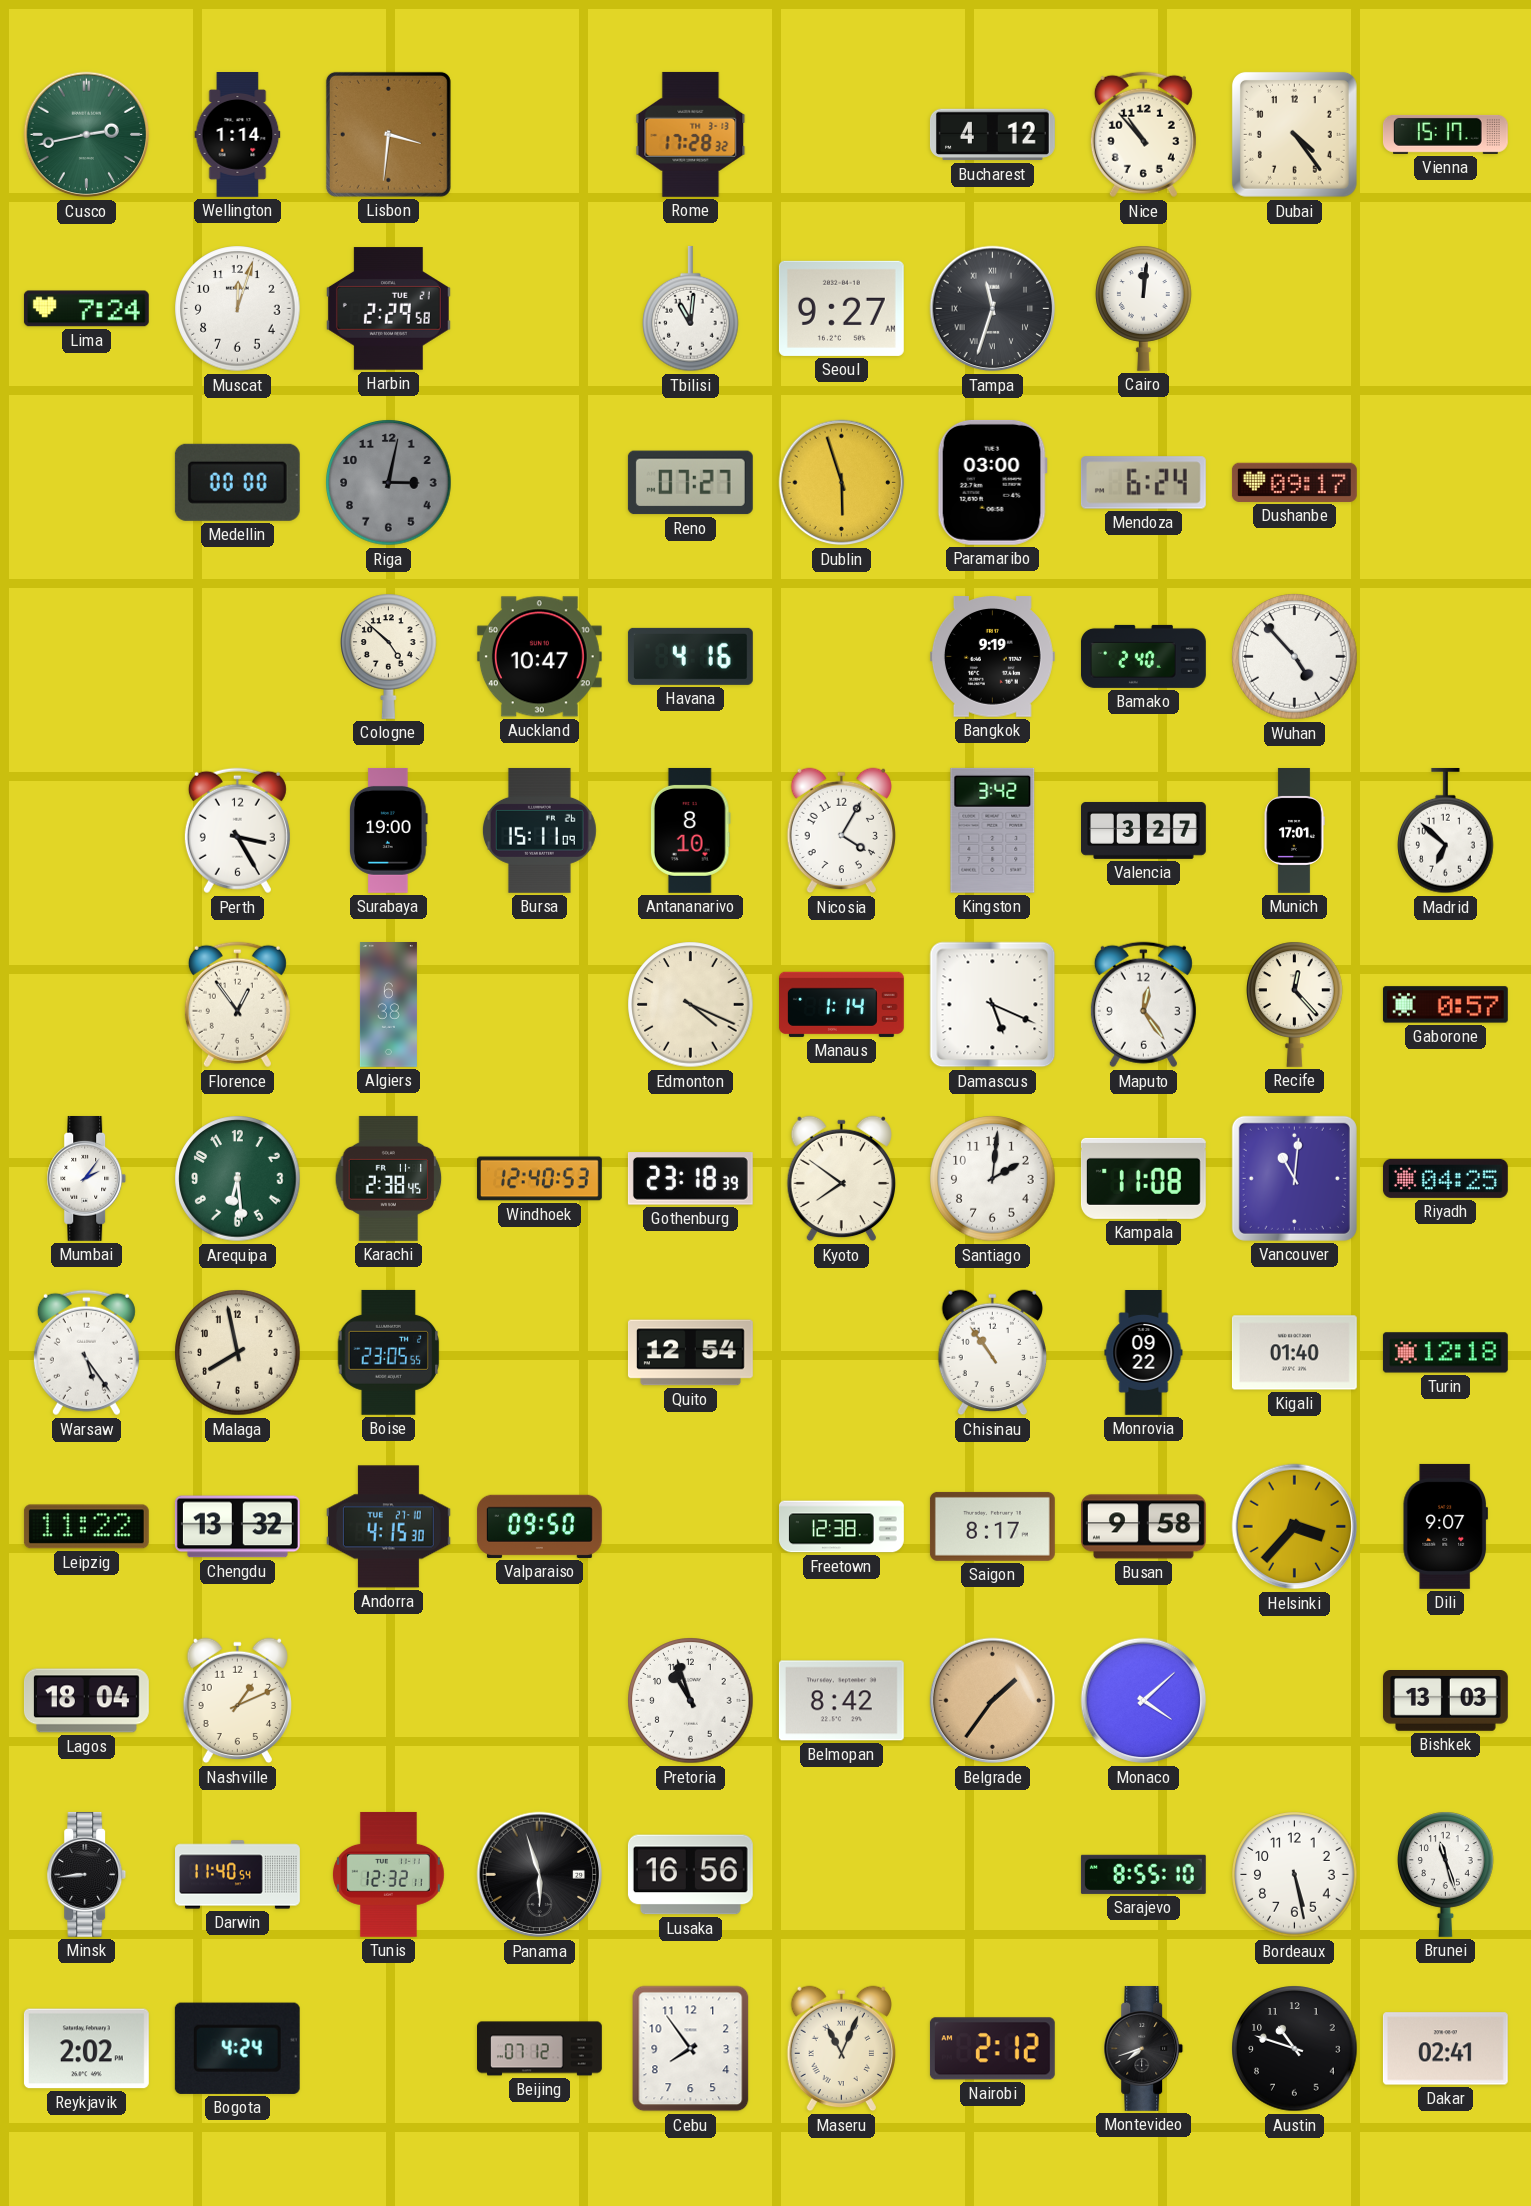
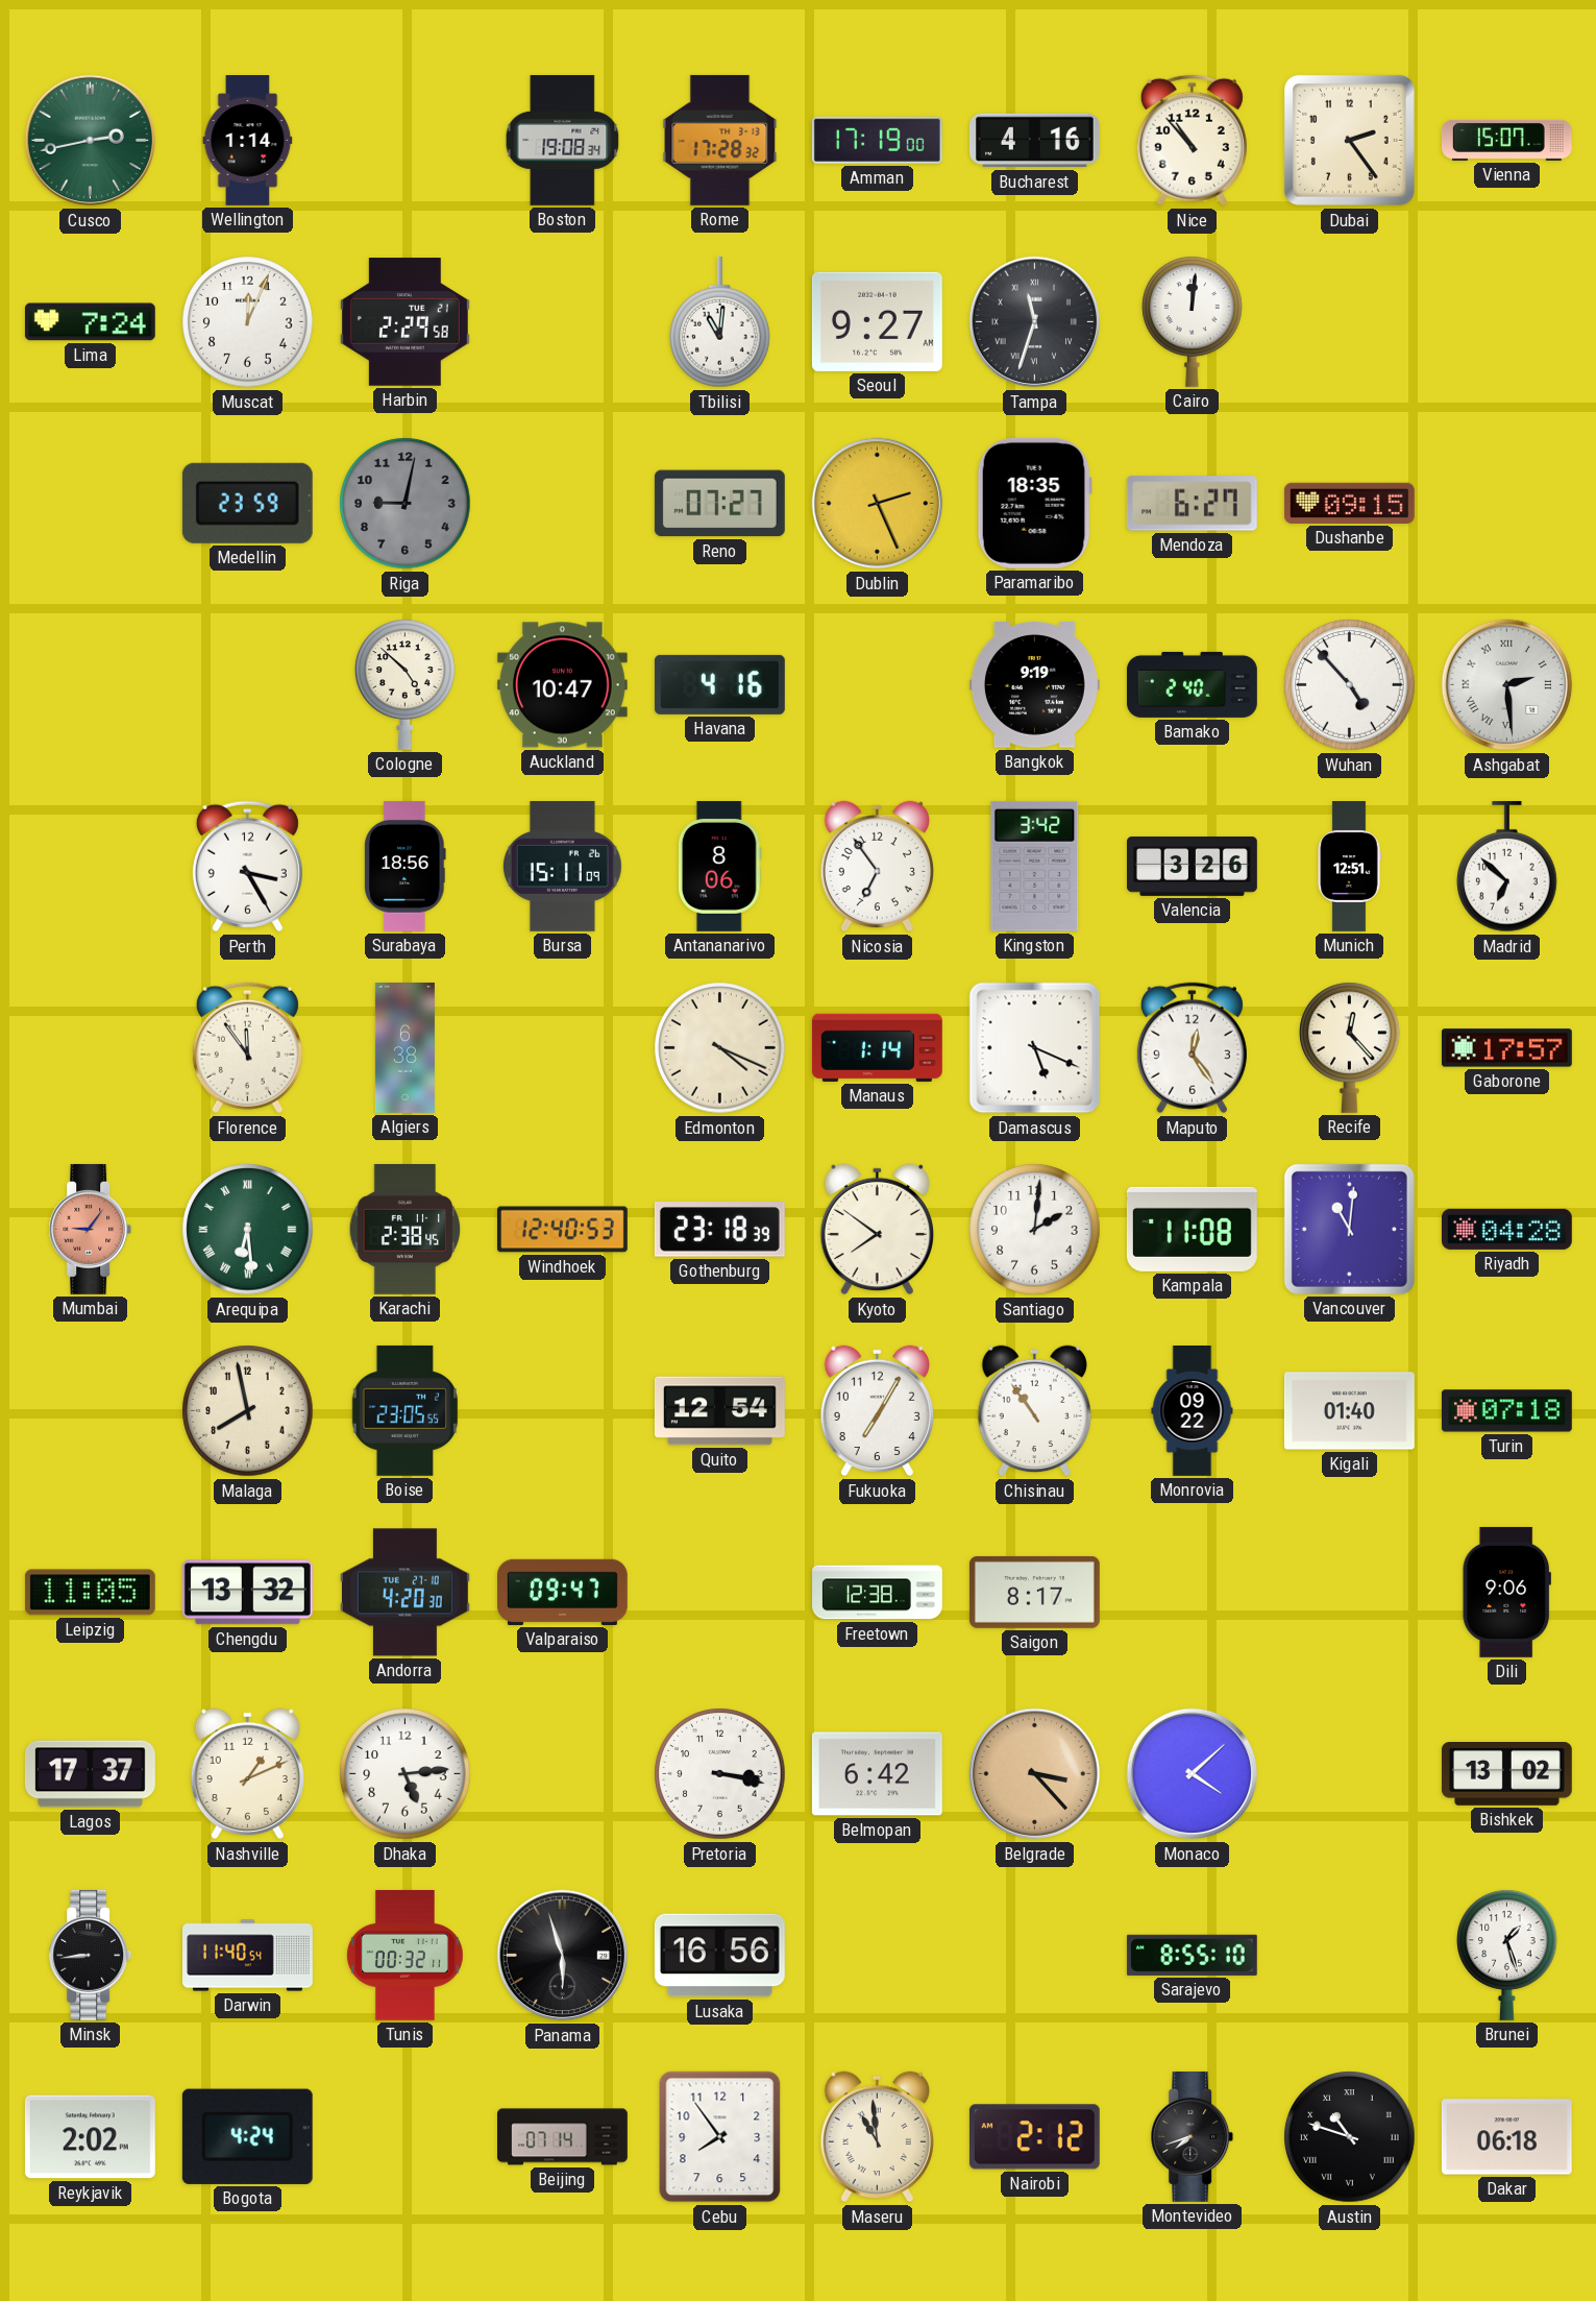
Lisbon: 3:31 -> none (388, 134)
Boston: none -> 19:08 (563, 140)
Amman: none -> 17:19 (877, 140)
Bucharest: 4:12 -> 4:16 (1034, 141)
Dubai: 4:24 -> 2:24 (1349, 140)
Vienna: 15:17 -> 15:07 (1506, 140)
Muscat: 12:03 -> 12:04 (248, 322)
Medellin: 00:00 -> 23:59 (247, 503)
Riga: 3:02 -> 9:02 (406, 504)
Dublin: 5:57 -> 2:26 (878, 504)
Paramaribo: 03:00 -> 18:35 (1034, 503)
Mendoza: 6:24 -> 6:27 (1192, 504)
Dushanbe: 09:17 -> 09:15 (1349, 503)
Ashgabat: none -> 2:29 (1507, 685)
Surabaya: 19:00 -> 18:56 (406, 866)
Antananarivo: 8:10 -> 8:06 (719, 866)
Nicosia: 4:05 -> 6:54 (877, 867)
Valencia: 3:27 -> 3:26 (1193, 866)
Munich: 17:01 -> 12:51 (1349, 867)
Florence: 12:54 -> 11:54 (247, 1048)
Gaborone: 0:57 -> 17:57 (1506, 1048)
Mumbai: 2:06 -> 9:06 (91, 1229)
Mumbai dial: white -> salmon (91, 1229)
Arequipa numerals: Arabic -> Roman (248, 1230)
Riyadh: 04:25 -> 04:28 (1506, 1229)
Warsaw: 5:24 -> none (86, 1353)
Fukuoka: none -> 7:05 (877, 1411)
Turin: 12:18 -> 07:18 (1506, 1411)
Leipzig: 11:22 -> 11:05 (90, 1593)
Andorra: 4:15 -> 4:20 (404, 1593)
Valparaiso: 09:50 -> 09:47 (562, 1592)
Busan: 9:58 -> none (1143, 1527)
Helsinki: 3:37 -> none (1295, 1527)
Dili: 9:07 -> 9:06 (1506, 1592)
Lagos: 18:04 -> 17:37 (90, 1774)
Dhaka: none -> 5:14 (406, 1774)
Pretoria: 10:57 -> 3:17 (720, 1774)
Belmopan: 8:42 -> 6:42 (877, 1774)
Belgrade: 1:36 -> 3:23 (1035, 1774)
Bishkek: 13:03 -> 13:02 (1506, 1774)
Tunis: 12:32 -> 00:32 (404, 1955)
Bordeaux: 5:28 -> none (1295, 1875)
Brunei: 11:27 -> 1:27 (1507, 1955)
Beijing: 07:12 -> 07:14 (563, 2137)
Maseru: 11:04 -> 10:59 (877, 2137)
Austin numerals: Arabic -> Roman (1350, 2137)
Dakar: 02:41 -> 06:18 (1506, 2137)
